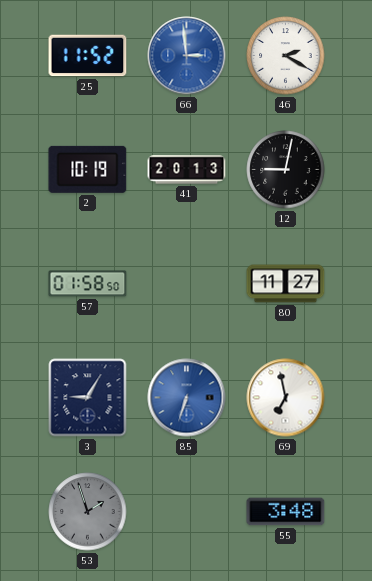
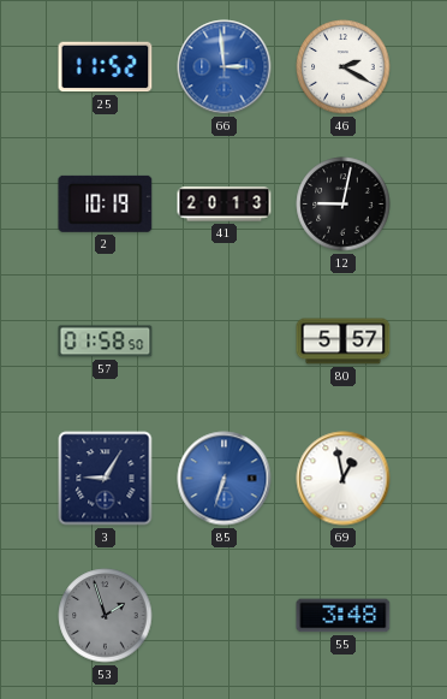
80: 11:27 -> 5:57 (344, 342)
69: 6:58 -> 12:58 (344, 479)
